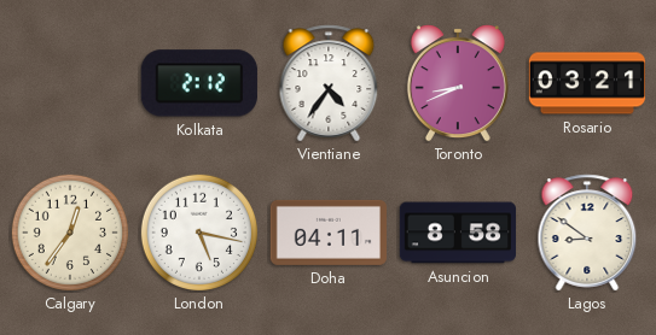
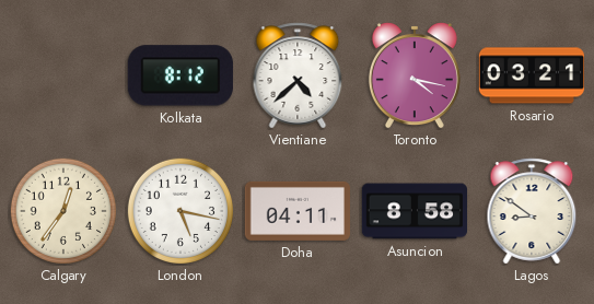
Kolkata: 2:12 -> 8:12 (180, 75)
Vientiane: 4:36 -> 4:38 (298, 75)
Toronto: 8:41 -> 4:17 (415, 75)
